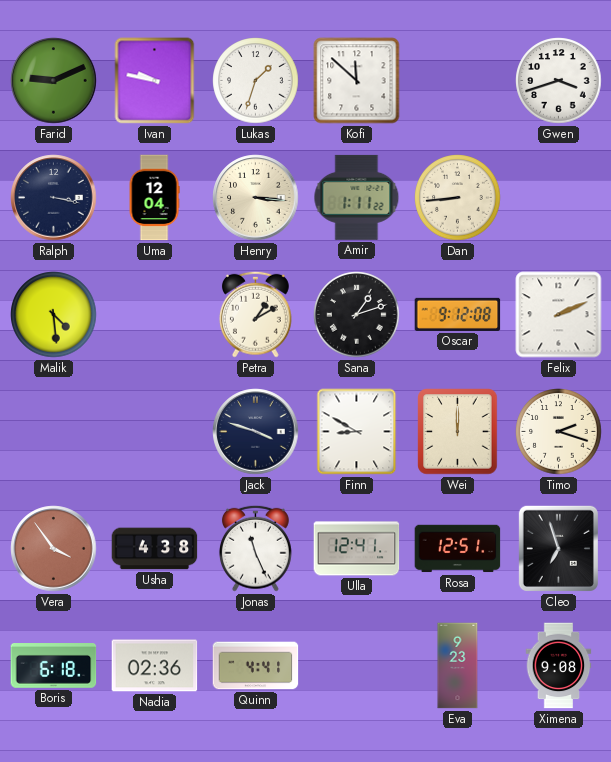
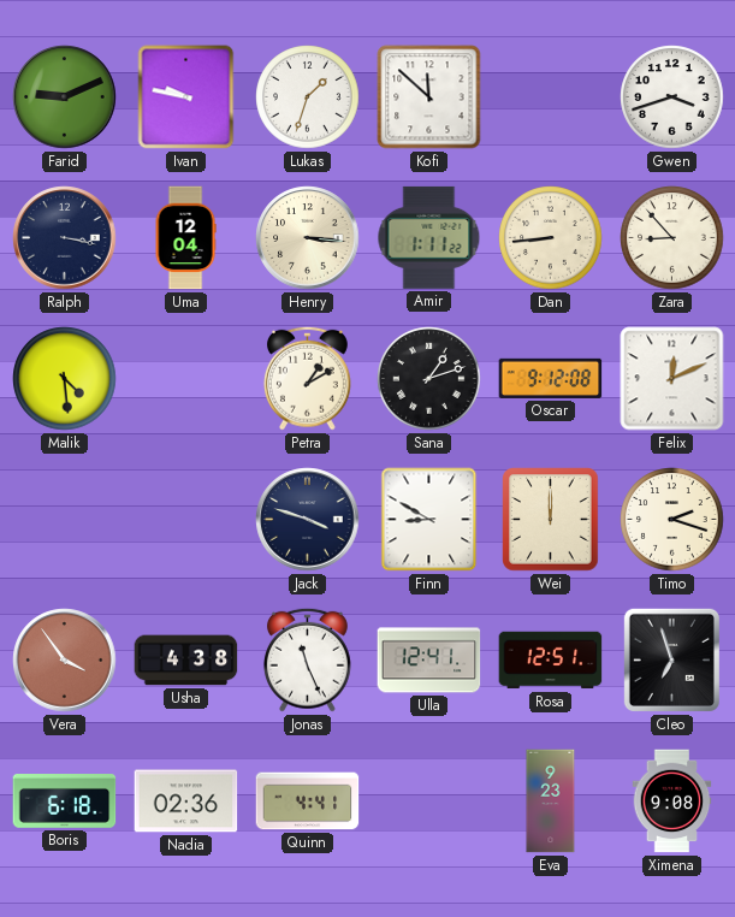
Zara: none -> 8:53 (672, 238)
Felix: 2:11 -> 12:11 (672, 379)
